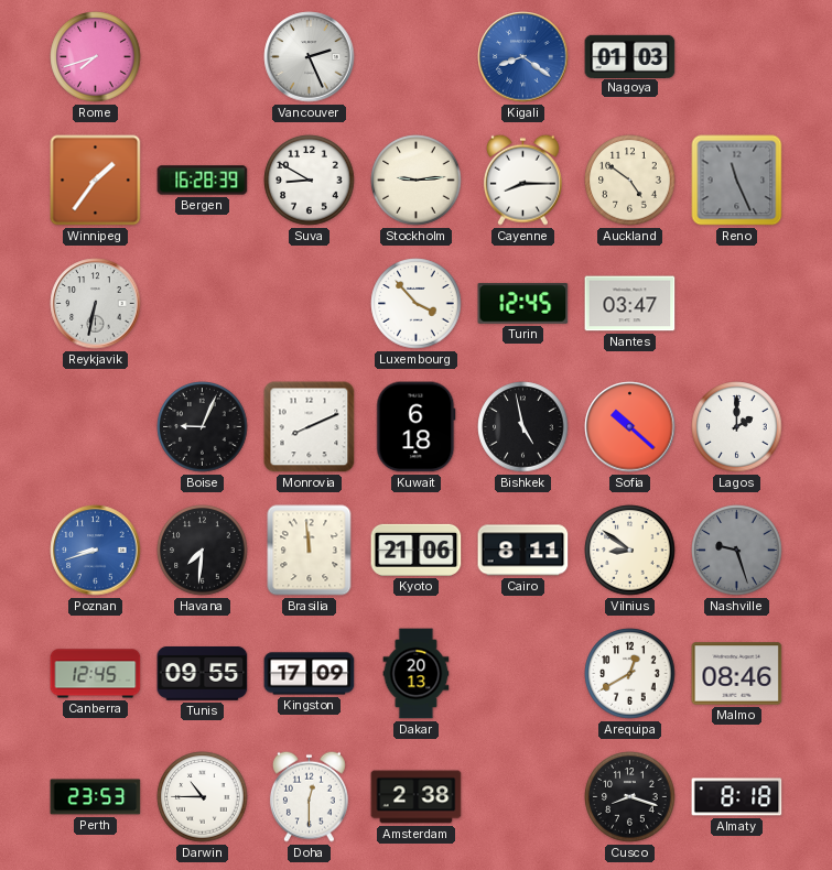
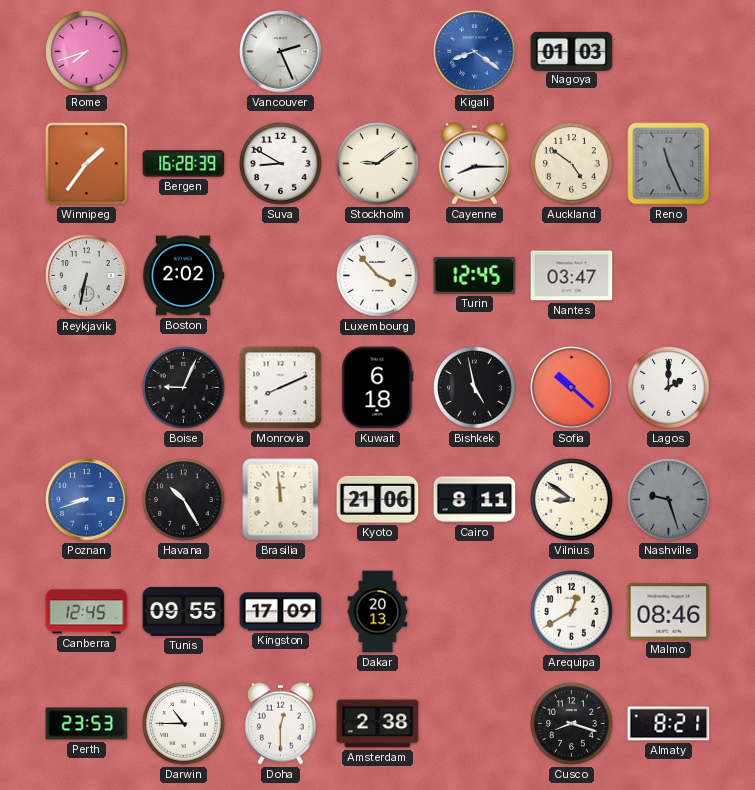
Stockholm: 9:14 -> 9:09 (378, 164)
Boston: none -> 2:02 (183, 276)
Havana: 7:31 -> 10:25 (184, 500)
Almaty: 8:18 -> 8:21 (669, 724)
